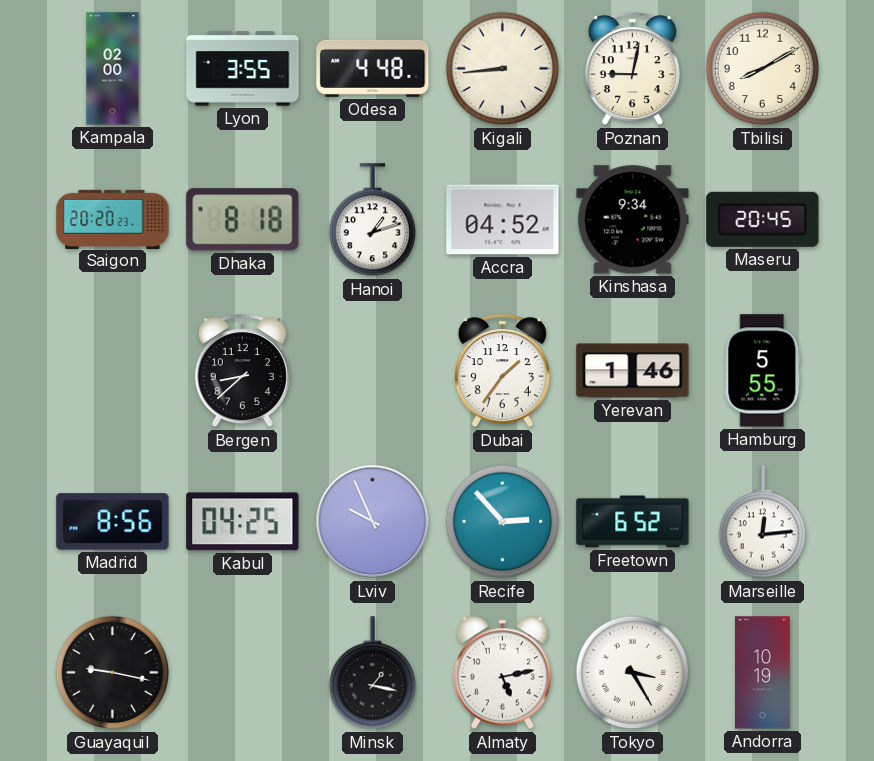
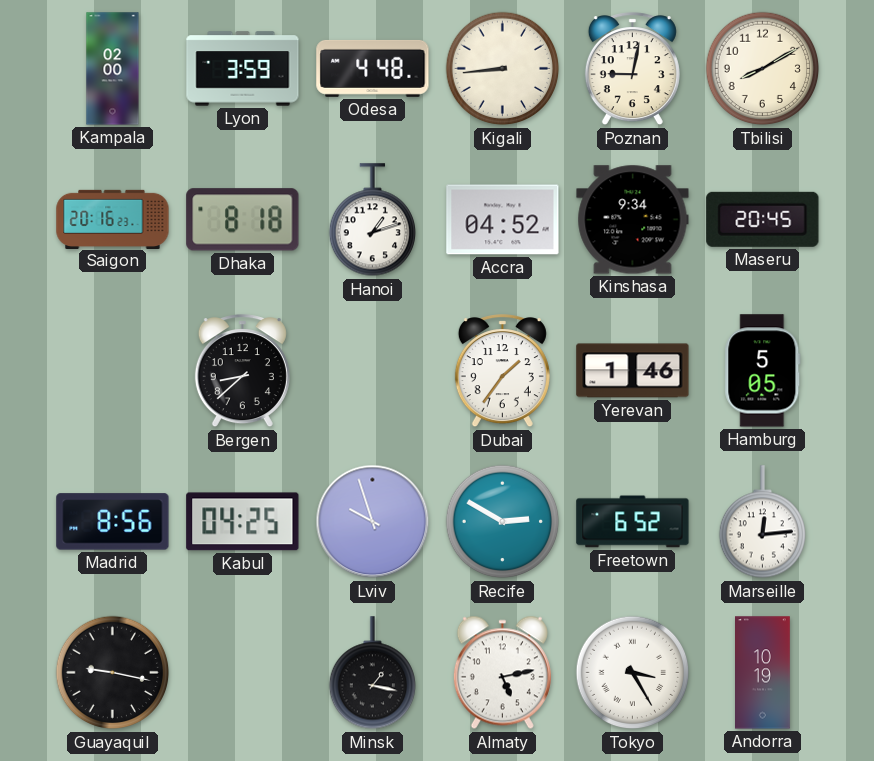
Lyon: 3:55 -> 3:59 (243, 69)
Saigon: 20:20 -> 20:16 (113, 219)
Hamburg: 5:55 -> 5:05 (763, 371)
Lviv: 9:56 -> 9:57 (373, 522)
Recife: 2:53 -> 2:50 (503, 522)
